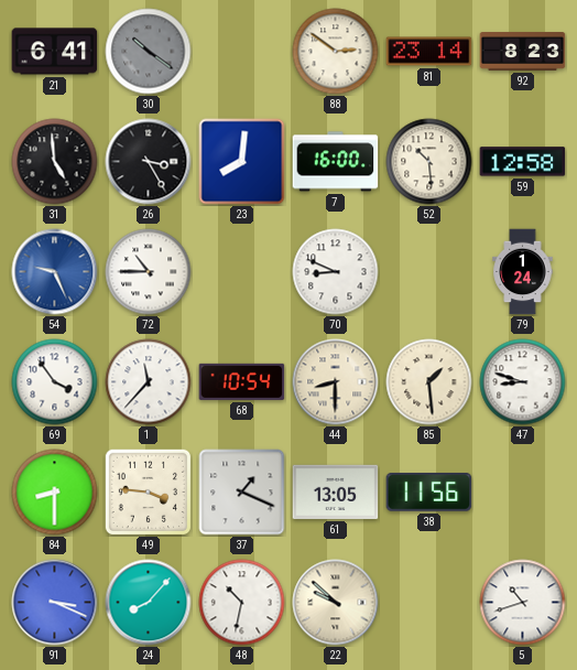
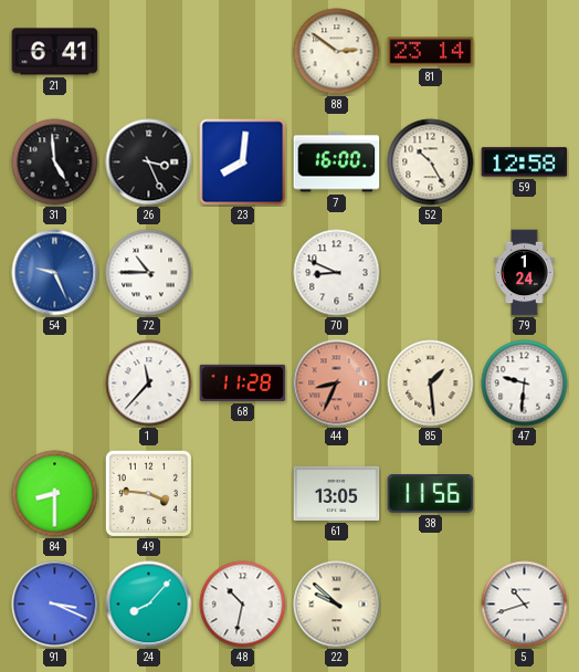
30: 10:21 -> none (149, 52)
92: 8:23 -> none (523, 52)
26: 3:25 -> 3:26 (149, 162)
52: 10:29 -> 10:25 (431, 162)
69: 3:54 -> none (55, 382)
68: 10:54 -> 11:28 (243, 382)
44: 8:30 -> 8:34 (337, 384)
44 dial: cream -> salmon (337, 384)
47: 8:48 -> 9:31 (525, 384)
37: 1:19 -> none (242, 493)
